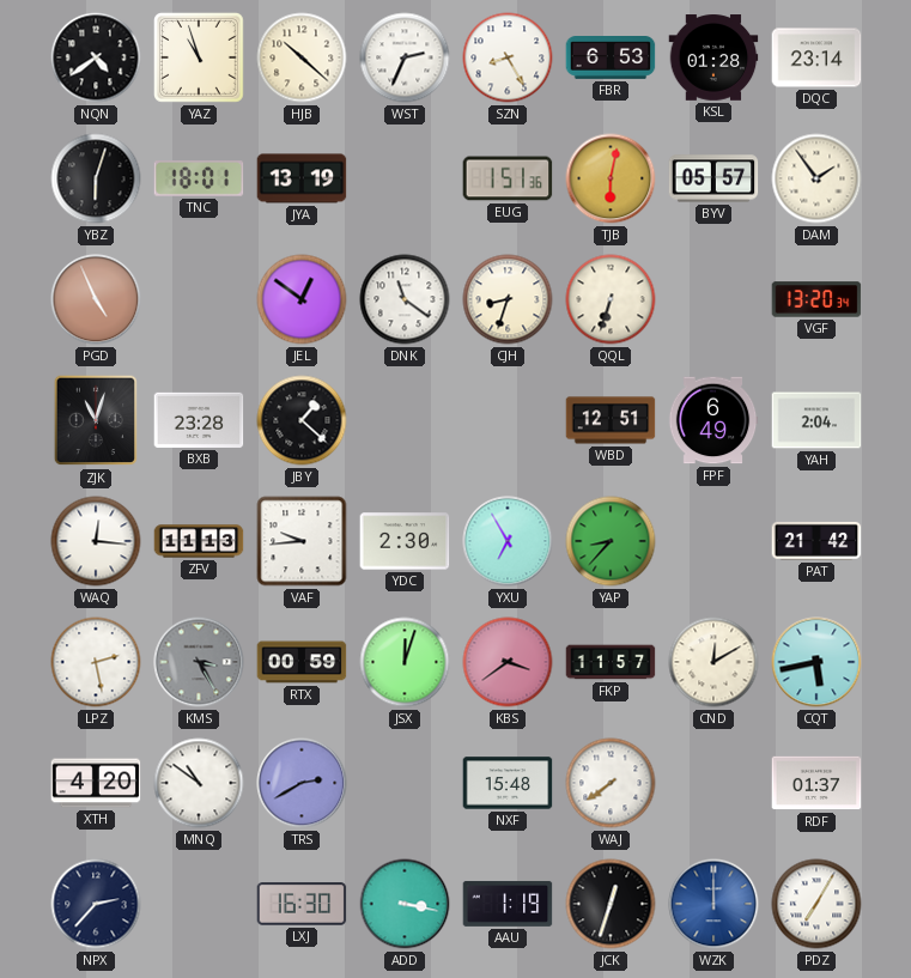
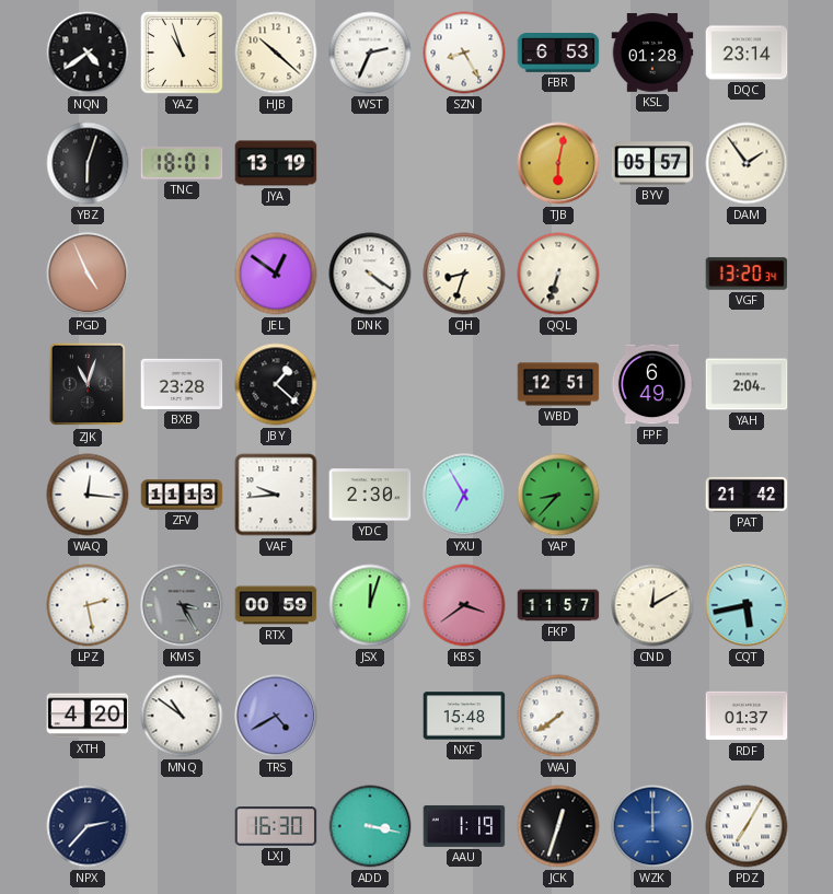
EUG: 1:51 -> none (508, 178)
DNK: 11:21 -> 4:21 (370, 274)
TRS: 2:40 -> 4:40 (276, 716)
